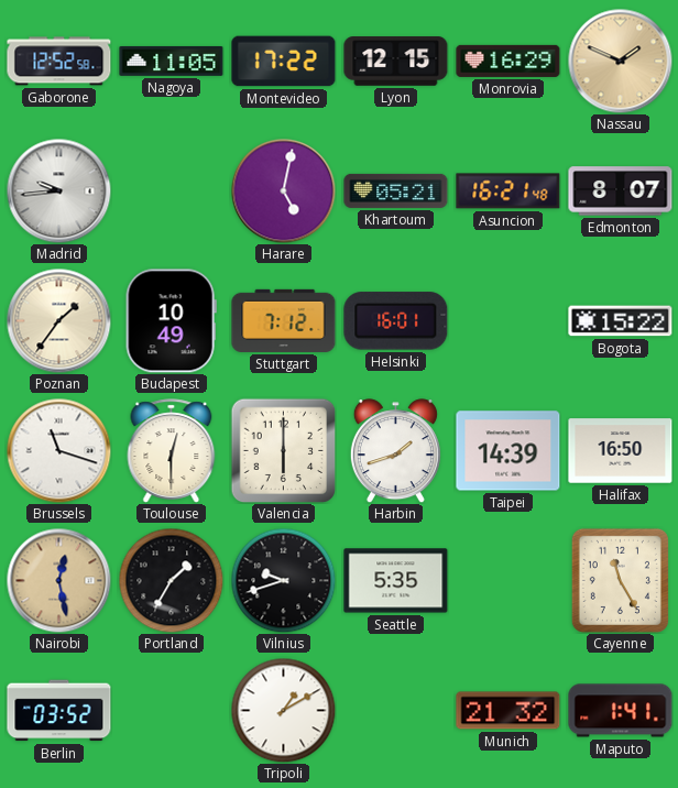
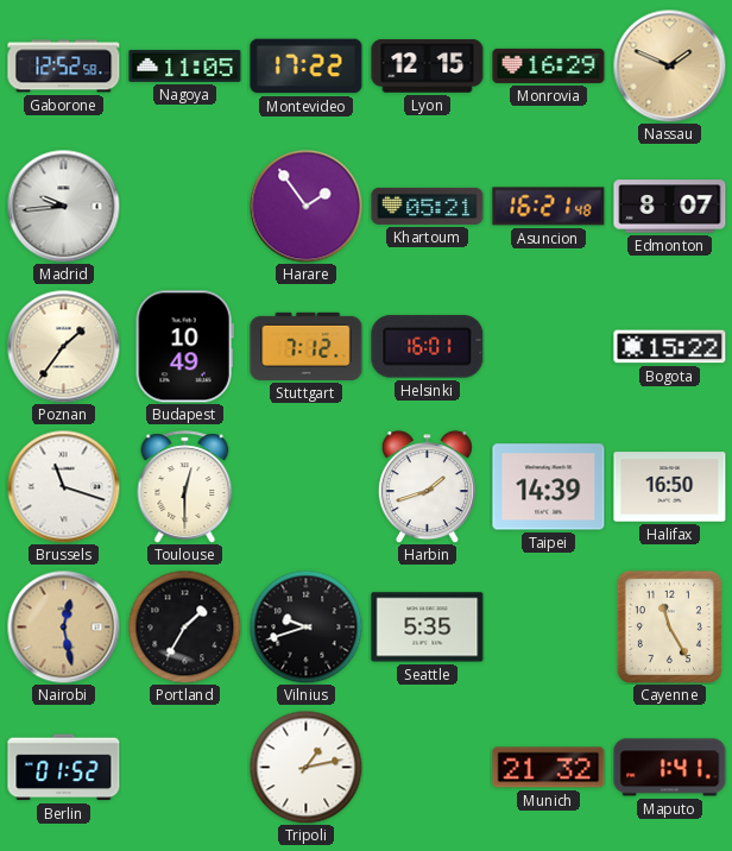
Harare: 5:02 -> 1:54 (305, 206)
Valencia: 6:00 -> none (283, 450)
Berlin: 03:52 -> 01:52 (64, 768)
Tripoli: 1:10 -> 1:13 (305, 767)
